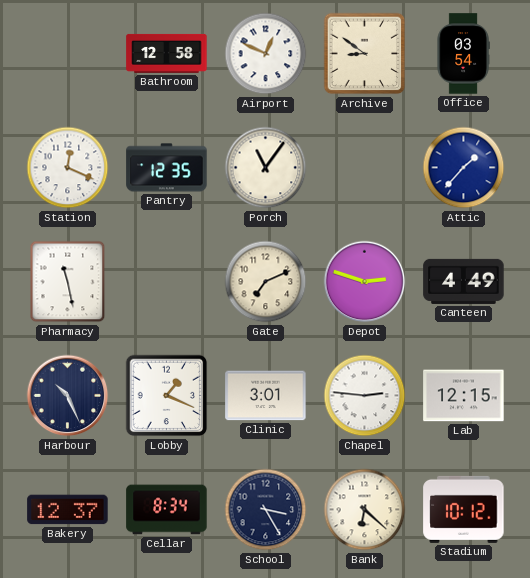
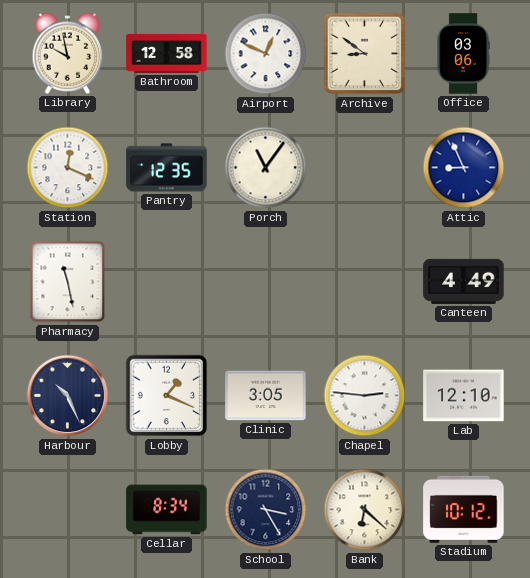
Library: none -> 9:58 (68, 53)
Office: 03:54 -> 03:06 (463, 54)
Attic: 1:37 -> 8:56 (464, 168)
Gate: 7:11 -> none (266, 282)
Depot: 2:48 -> none (365, 282)
Clinic: 3:01 -> 3:05 (266, 396)
Lab: 12:15 -> 12:10 (464, 396)
Bakery: 12:37 -> none (68, 510)
